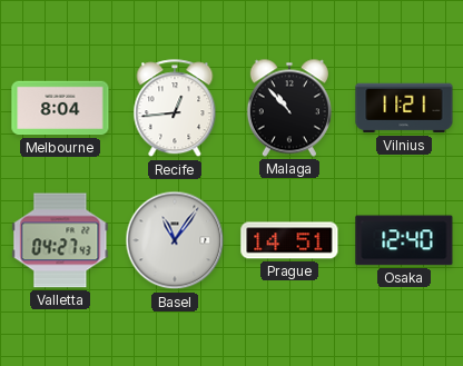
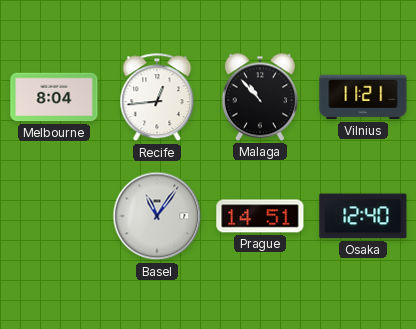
Valletta: 04:27 -> none (60, 240)
